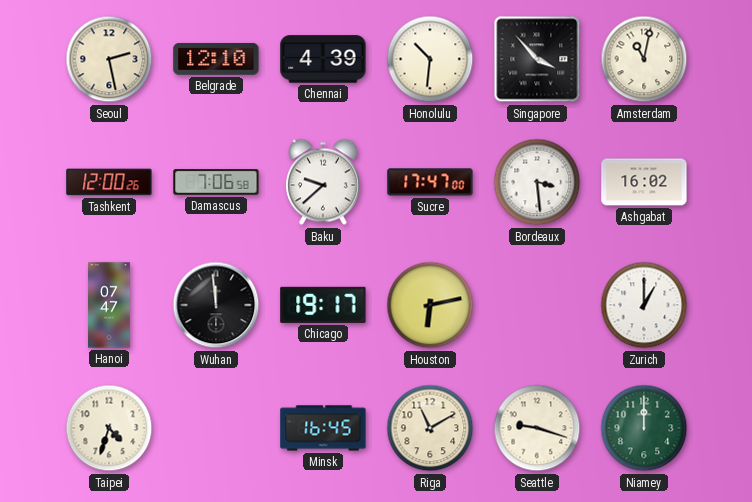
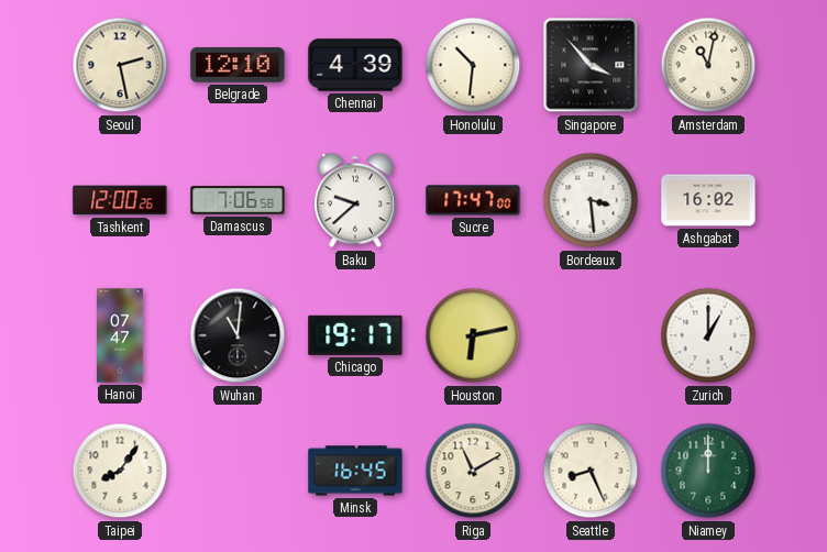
Wuhan: 11:59 -> 11:01 (238, 335)
Taipei: 4:33 -> 8:06 (120, 471)
Seattle: 9:18 -> 8:26 (591, 471)
